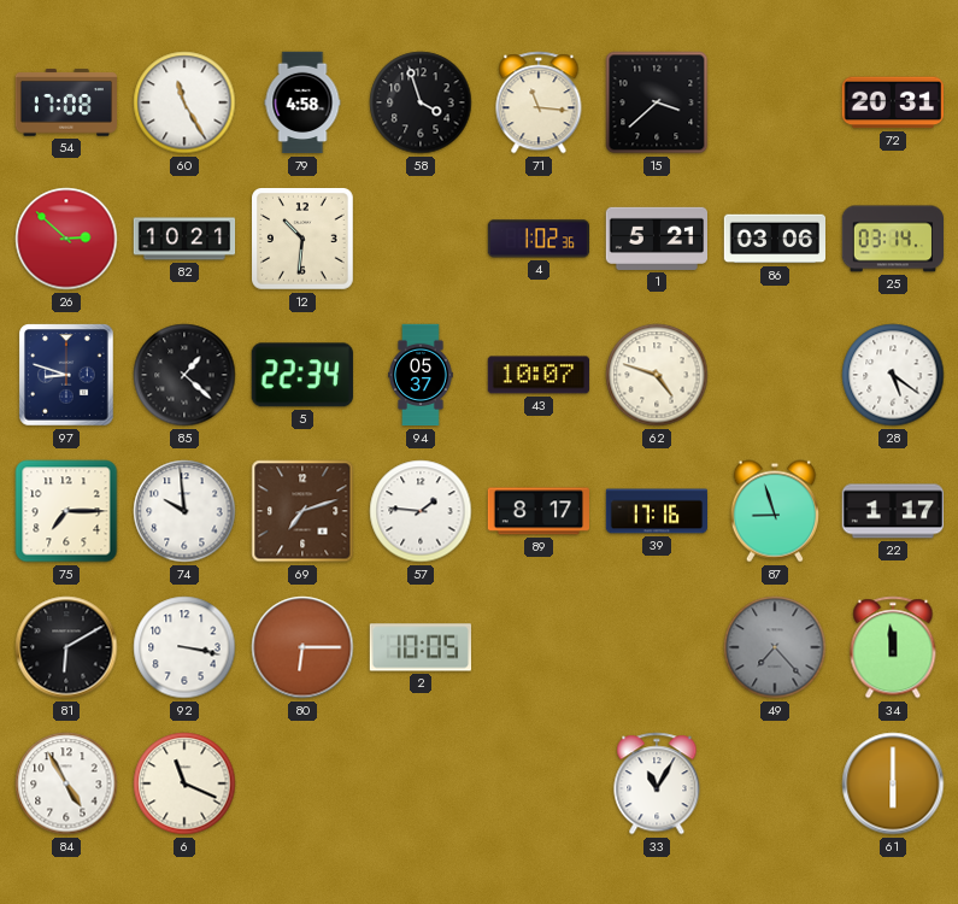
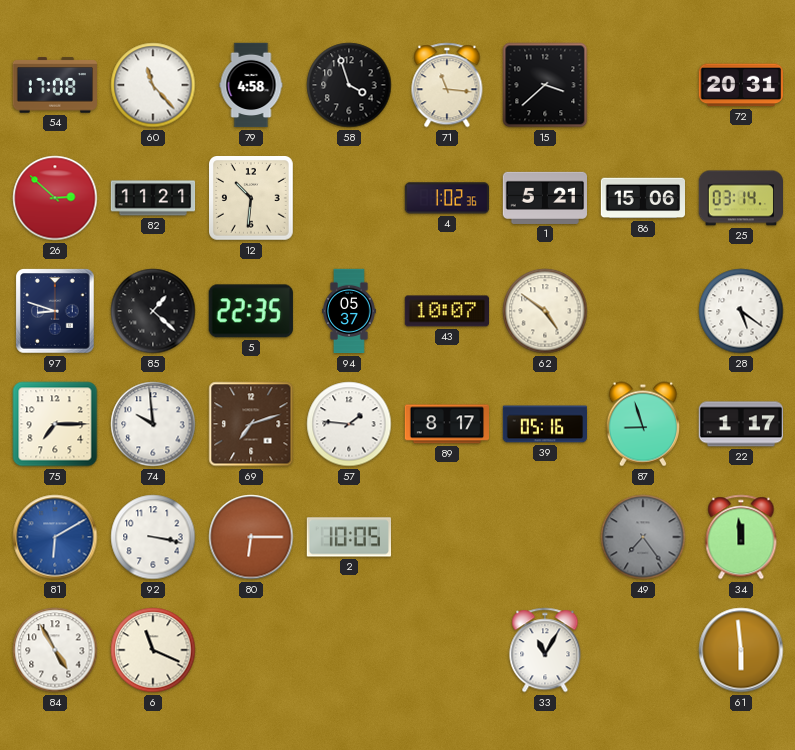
60: 11:25 -> 11:23 (153, 85)
82: 10:21 -> 11:21 (153, 198)
86: 03:06 -> 15:06 (642, 198)
5: 22:34 -> 22:35 (251, 311)
62: 4:48 -> 4:51 (545, 311)
39: 17:16 -> 05:16 (545, 424)
81 dial: black -> blue (55, 537)
49: 7:23 -> 7:24 (643, 537)
61: 6:00 -> 5:59 (741, 650)
